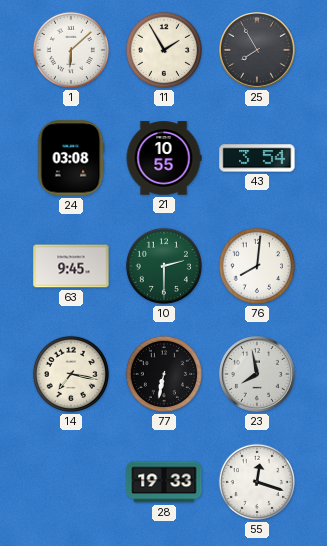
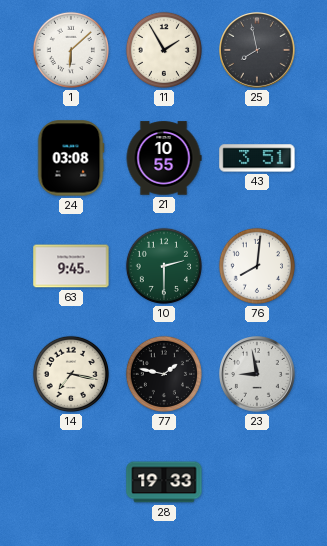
25: 7:55 -> 7:58 (258, 51)
43: 3:54 -> 3:51 (257, 158)
77: 6:32 -> 1:47 (164, 374)
23: 7:58 -> 8:58 (258, 375)
55: 12:18 -> none (257, 482)
